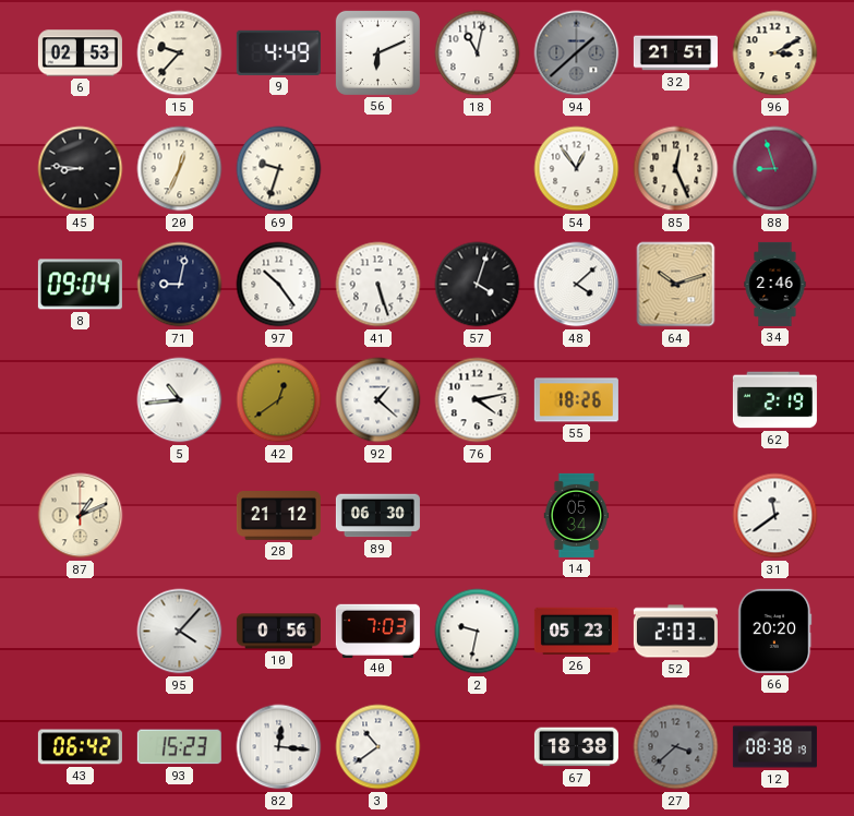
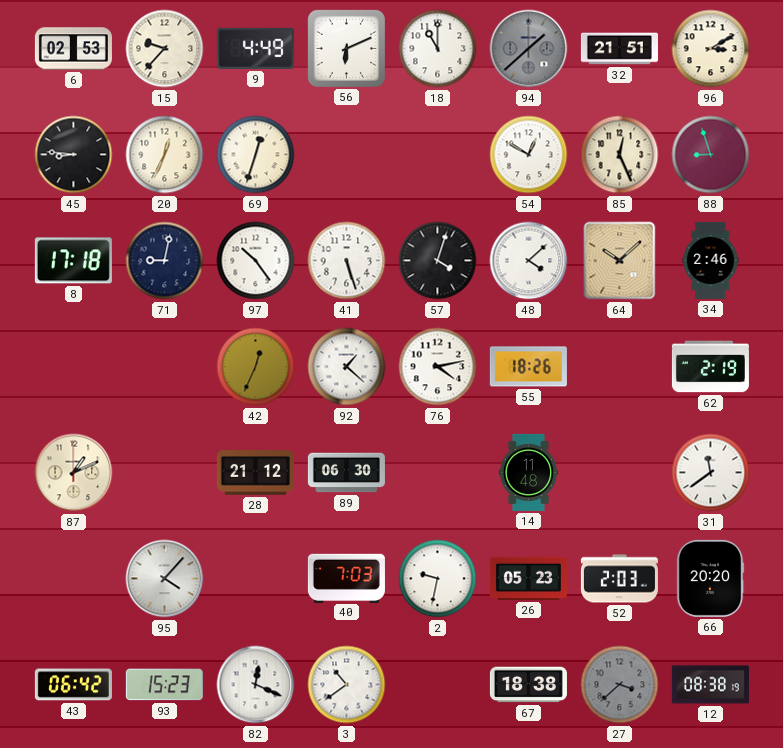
18: 11:02 -> 11:00 (438, 49)
69: 9:33 -> 12:33 (256, 155)
54: 12:54 -> 12:50 (529, 155)
8: 09:04 -> 17:18 (73, 261)
64: 10:12 -> 10:08 (620, 261)
5: 10:44 -> none (180, 400)
42: 12:39 -> 12:34 (256, 367)
14: 05:34 -> 11:48 (529, 472)
10: 0:56 -> none (278, 632)
82: 12:16 -> 12:19 (256, 685)
